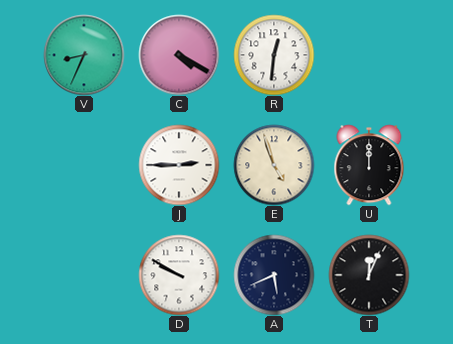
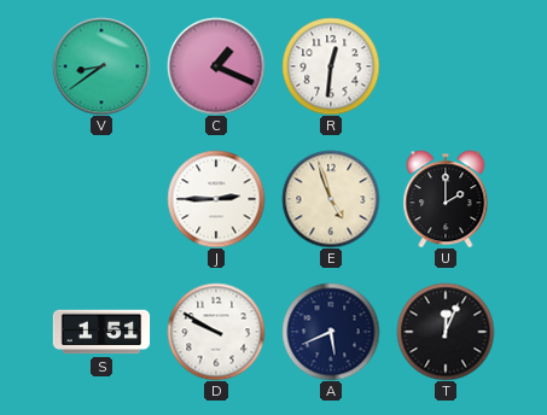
V: 8:34 -> 8:39 (101, 66)
C: 4:20 -> 1:19 (216, 66)
U: 12:00 -> 2:00 (446, 199)
S: none -> 1:51 (101, 332)
